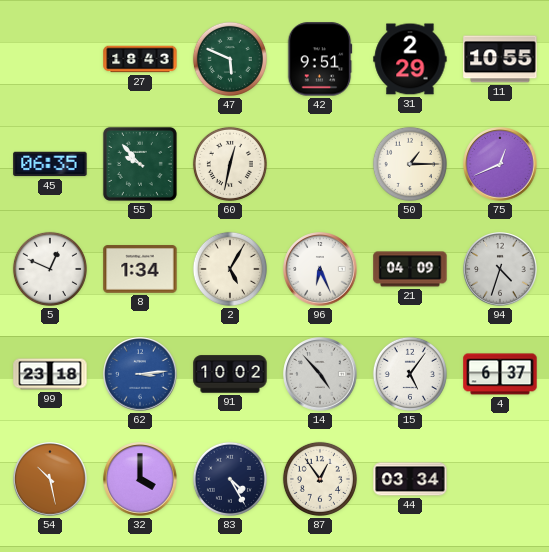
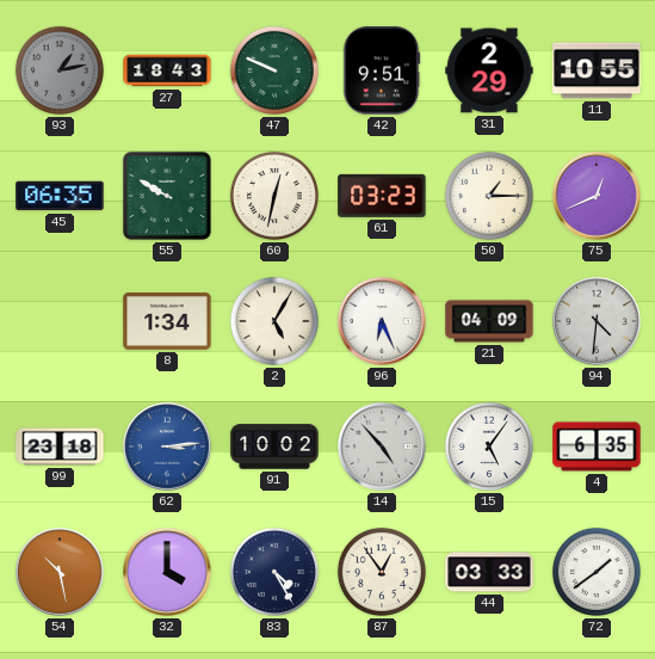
93: none -> 1:13 (60, 70)
47: 5:49 -> 9:49 (274, 70)
55: 9:53 -> 9:50 (167, 196)
61: none -> 03:23 (382, 196)
5: 12:49 -> none (50, 269)
94: 4:33 -> 4:31 (597, 321)
4: 6:37 -> 6:35 (597, 446)
44: 03:34 -> 03:33 (489, 572)
72: none -> 1:39 (597, 572)
